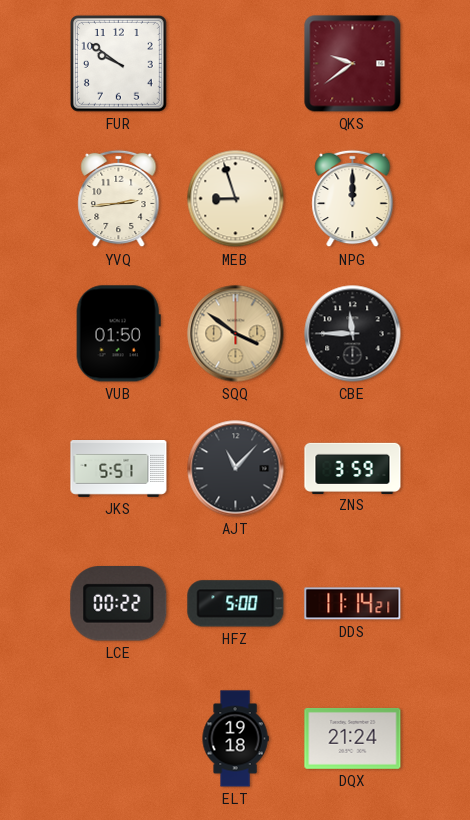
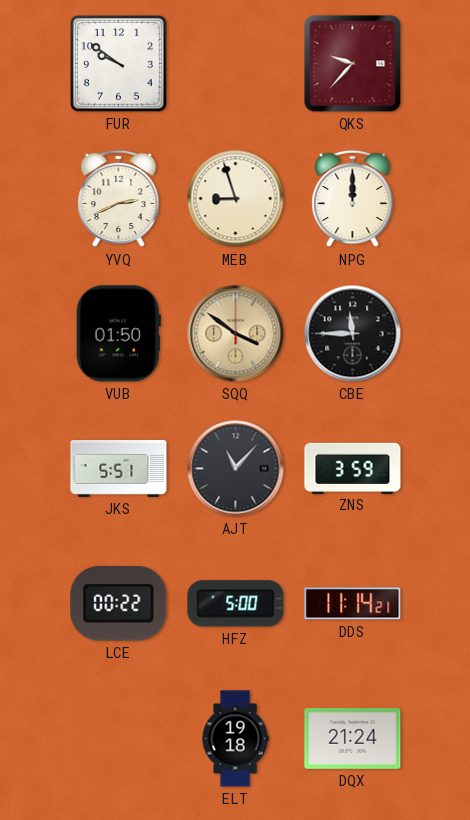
QKS: 9:39 -> 9:37 (353, 64)
YVQ: 2:44 -> 2:41 (119, 199)
